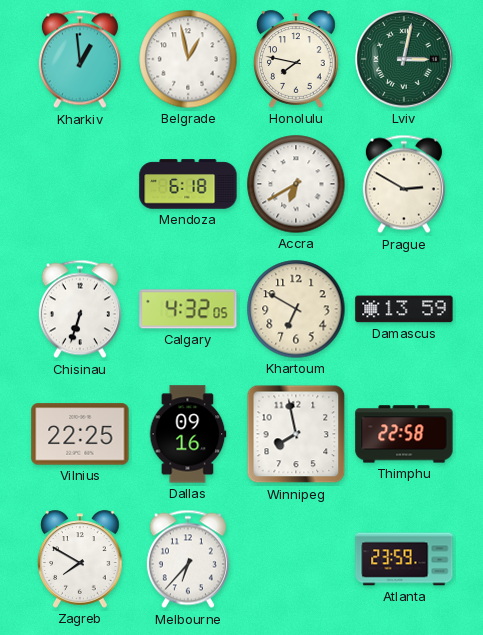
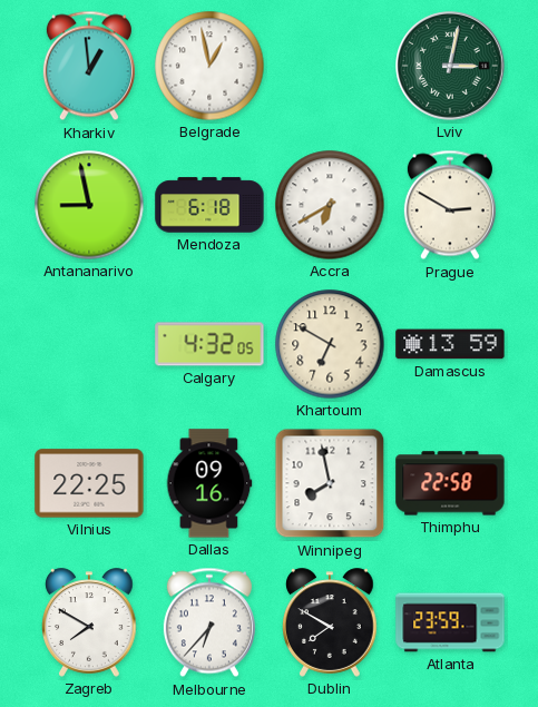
Honolulu: 7:47 -> none (296, 59)
Antananarivo: none -> 8:58 (89, 205)
Chisinau: 6:33 -> none (80, 309)
Dublin: none -> 7:50 (330, 622)
